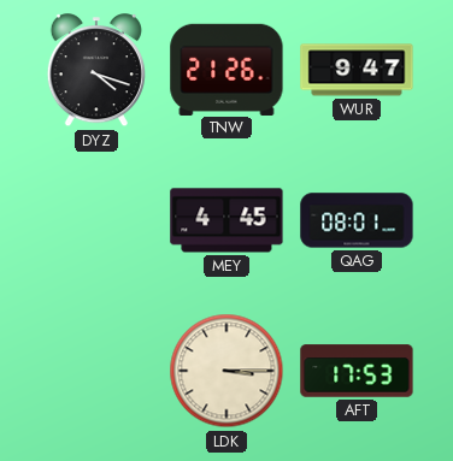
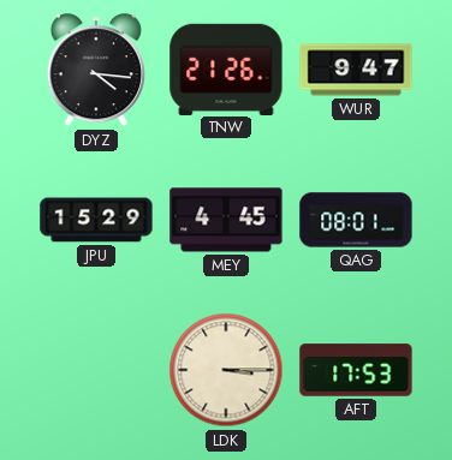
DYZ: 4:18 -> 4:16 (96, 71)
JPU: none -> 15:29 (96, 220)
